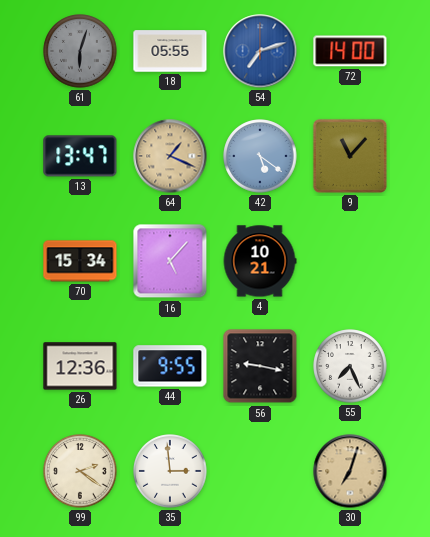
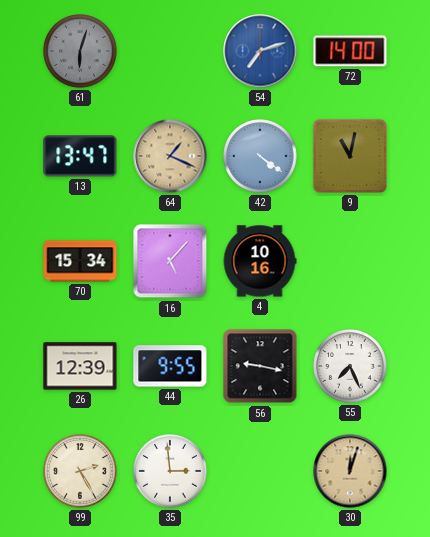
18: 05:55 -> none (170, 51)
42: 5:21 -> 4:21 (260, 156)
9: 11:07 -> 11:02 (350, 156)
4: 10:21 -> 10:16 (260, 261)
26: 12:36 -> 12:39 (80, 366)
99: 2:21 -> 2:25 (80, 471)
30: 7:03 -> 12:03 (350, 471)
